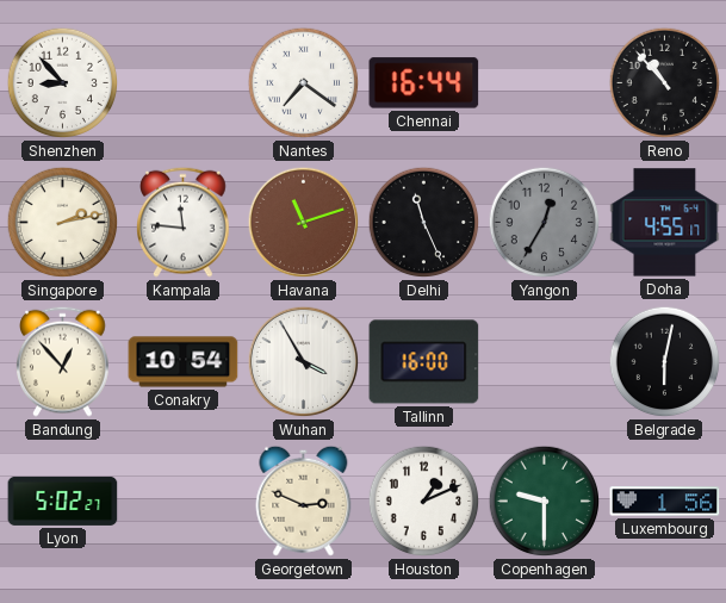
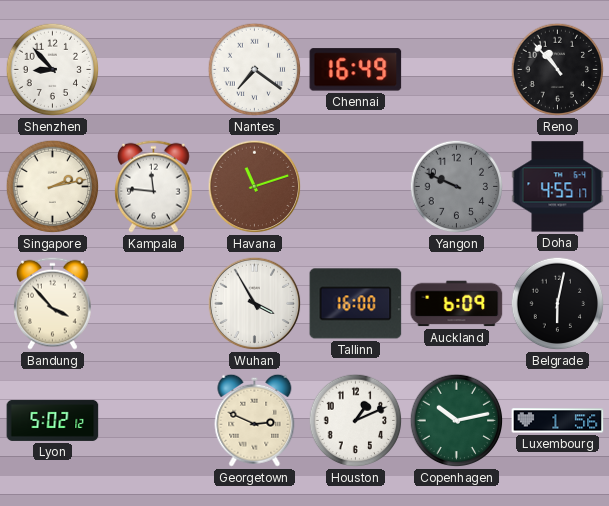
Chennai: 16:44 -> 16:49 (356, 70)
Delhi: 11:26 -> none (424, 223)
Yangon: 12:35 -> 9:49 (457, 187)
Bandung: 12:53 -> 3:53 (53, 303)
Conakry: 10:54 -> none (184, 362)
Auckland: none -> 6:09 (457, 304)
Lyon: 5:02:27 -> 5:02:12 (53, 420)
Copenhagen: 9:30 -> 10:13 (457, 421)
